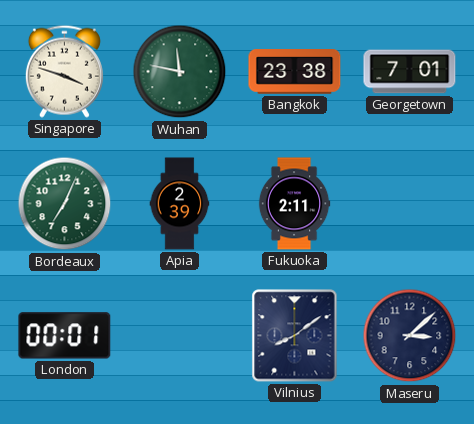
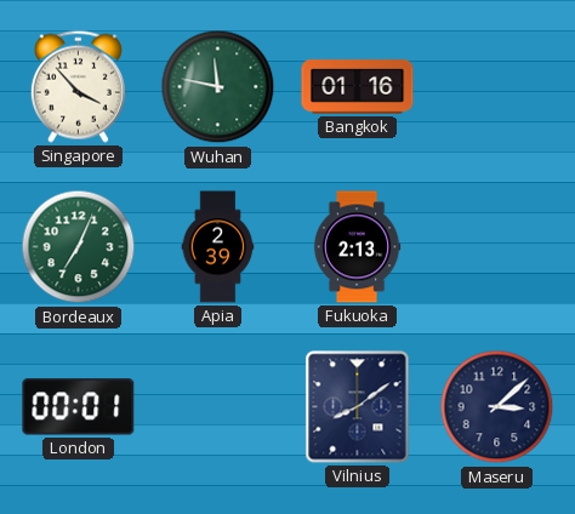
Singapore: 3:48 -> 3:53 (78, 86)
Bangkok: 23:38 -> 01:16 (358, 87)
Georgetown: 7:01 -> none (410, 72)
Fukuoka: 2:11 -> 2:13 (357, 247)
